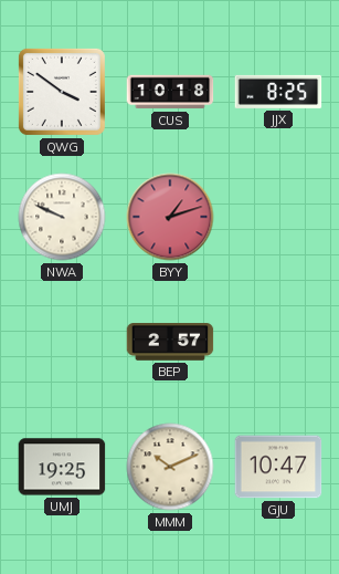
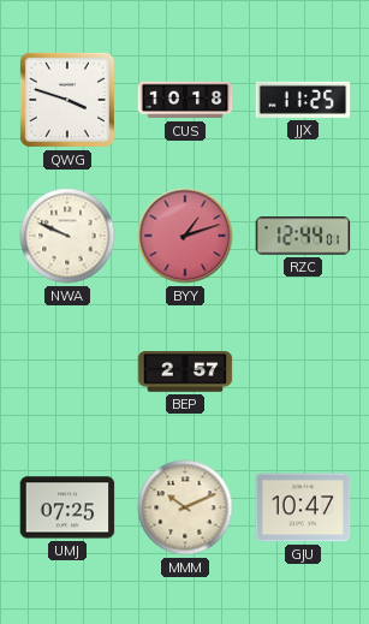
QWG: 3:51 -> 3:48 (67, 100)
JJX: 8:25 -> 11:25 (303, 100)
RZC: none -> 12:44 (303, 236)
UMJ: 19:25 -> 07:25 (67, 507)
